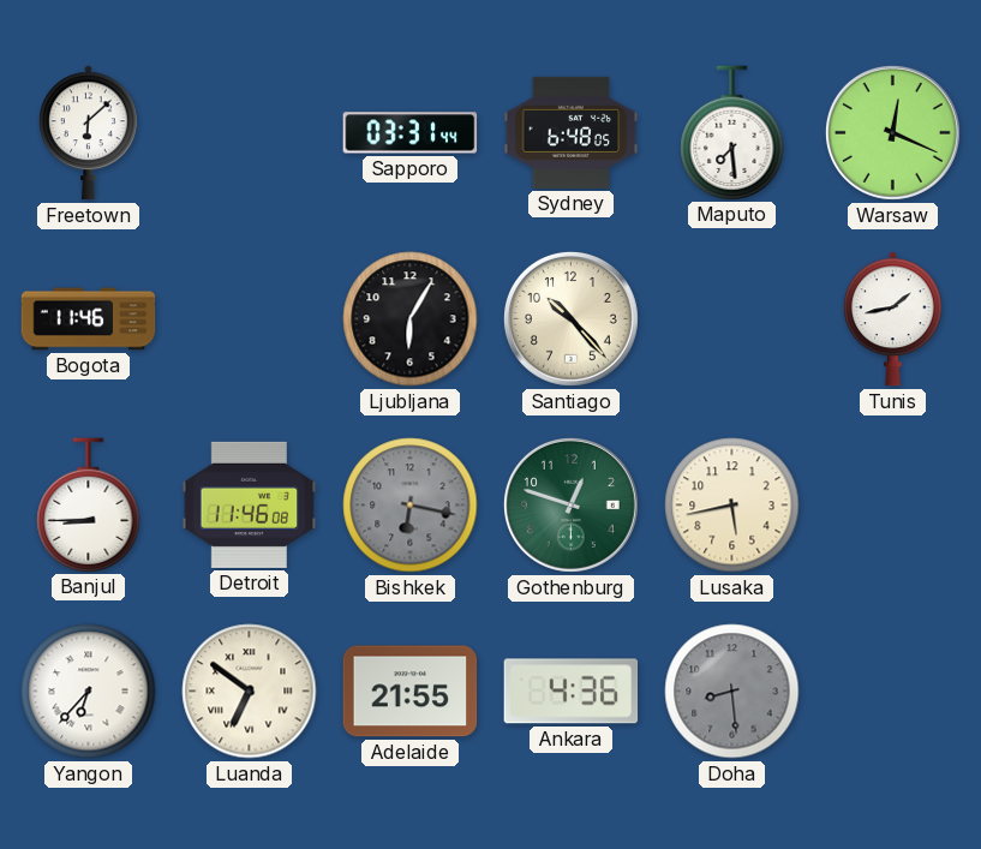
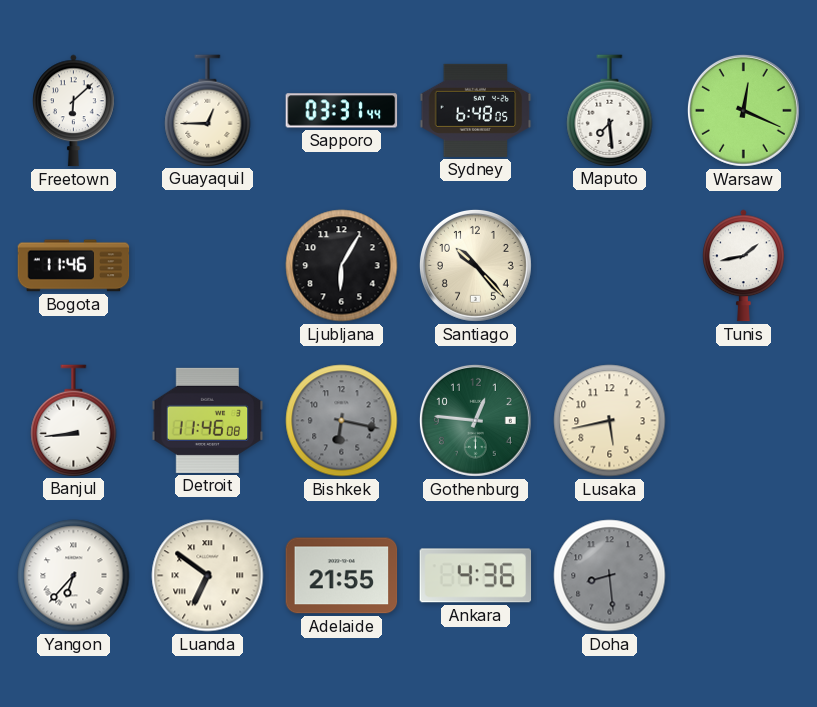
Guayaquil: none -> 12:45 (208, 110)
Banjul: 8:45 -> 8:44 (74, 420)
Gothenburg: 12:48 -> 12:46 (475, 420)
